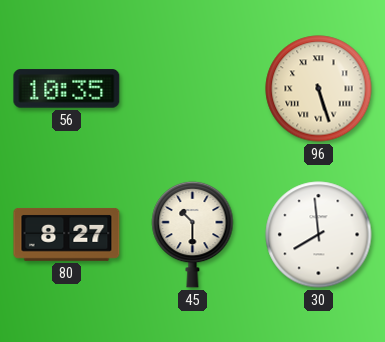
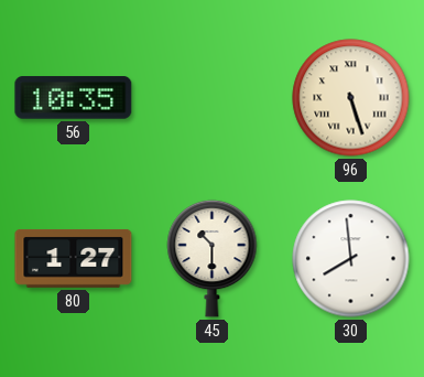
80: 8:27 -> 1:27 (74, 258)
